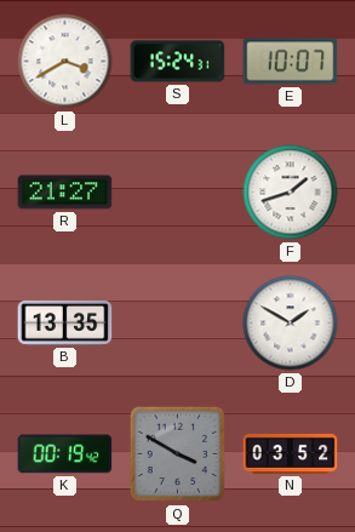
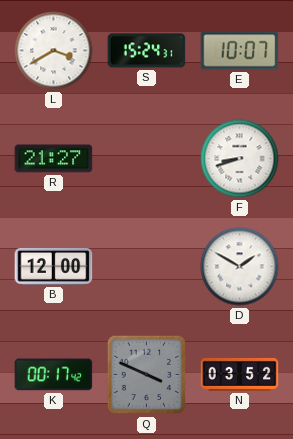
F: 1:42 -> 8:42 (240, 159)
B: 13:35 -> 12:00 (54, 266)
K: 00:19 -> 00:17 (54, 375)
Q: 3:50 -> 3:49 (147, 375)
